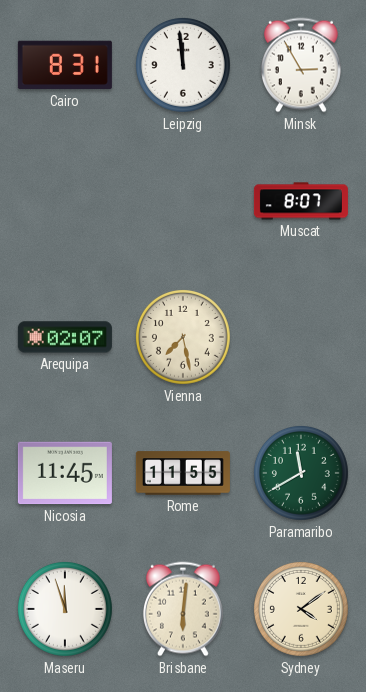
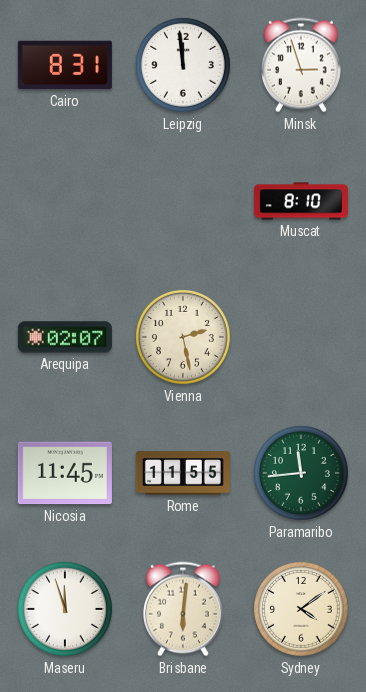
Minsk: 2:55 -> 2:57 (301, 65)
Muscat: 8:07 -> 8:10 (301, 201)
Vienna: 7:28 -> 2:28 (183, 337)
Paramaribo: 11:40 -> 11:44 (301, 473)
